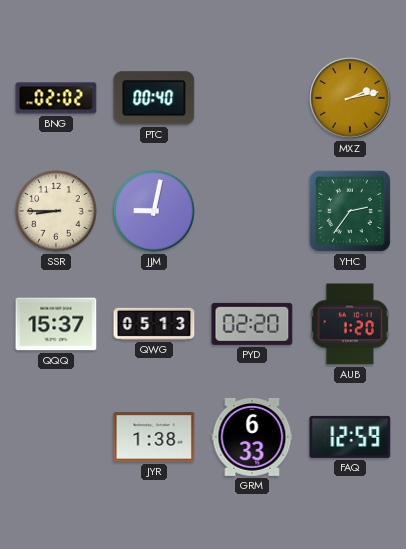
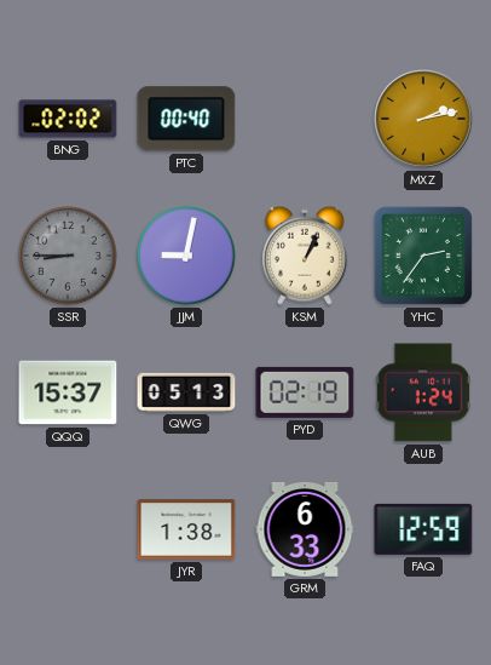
SSR dial: cream -> grey (69, 257)
KSM: none -> 1:04 (305, 256)
PYD: 02:20 -> 02:19 (305, 392)
AUB: 1:20 -> 1:24 (422, 392)
